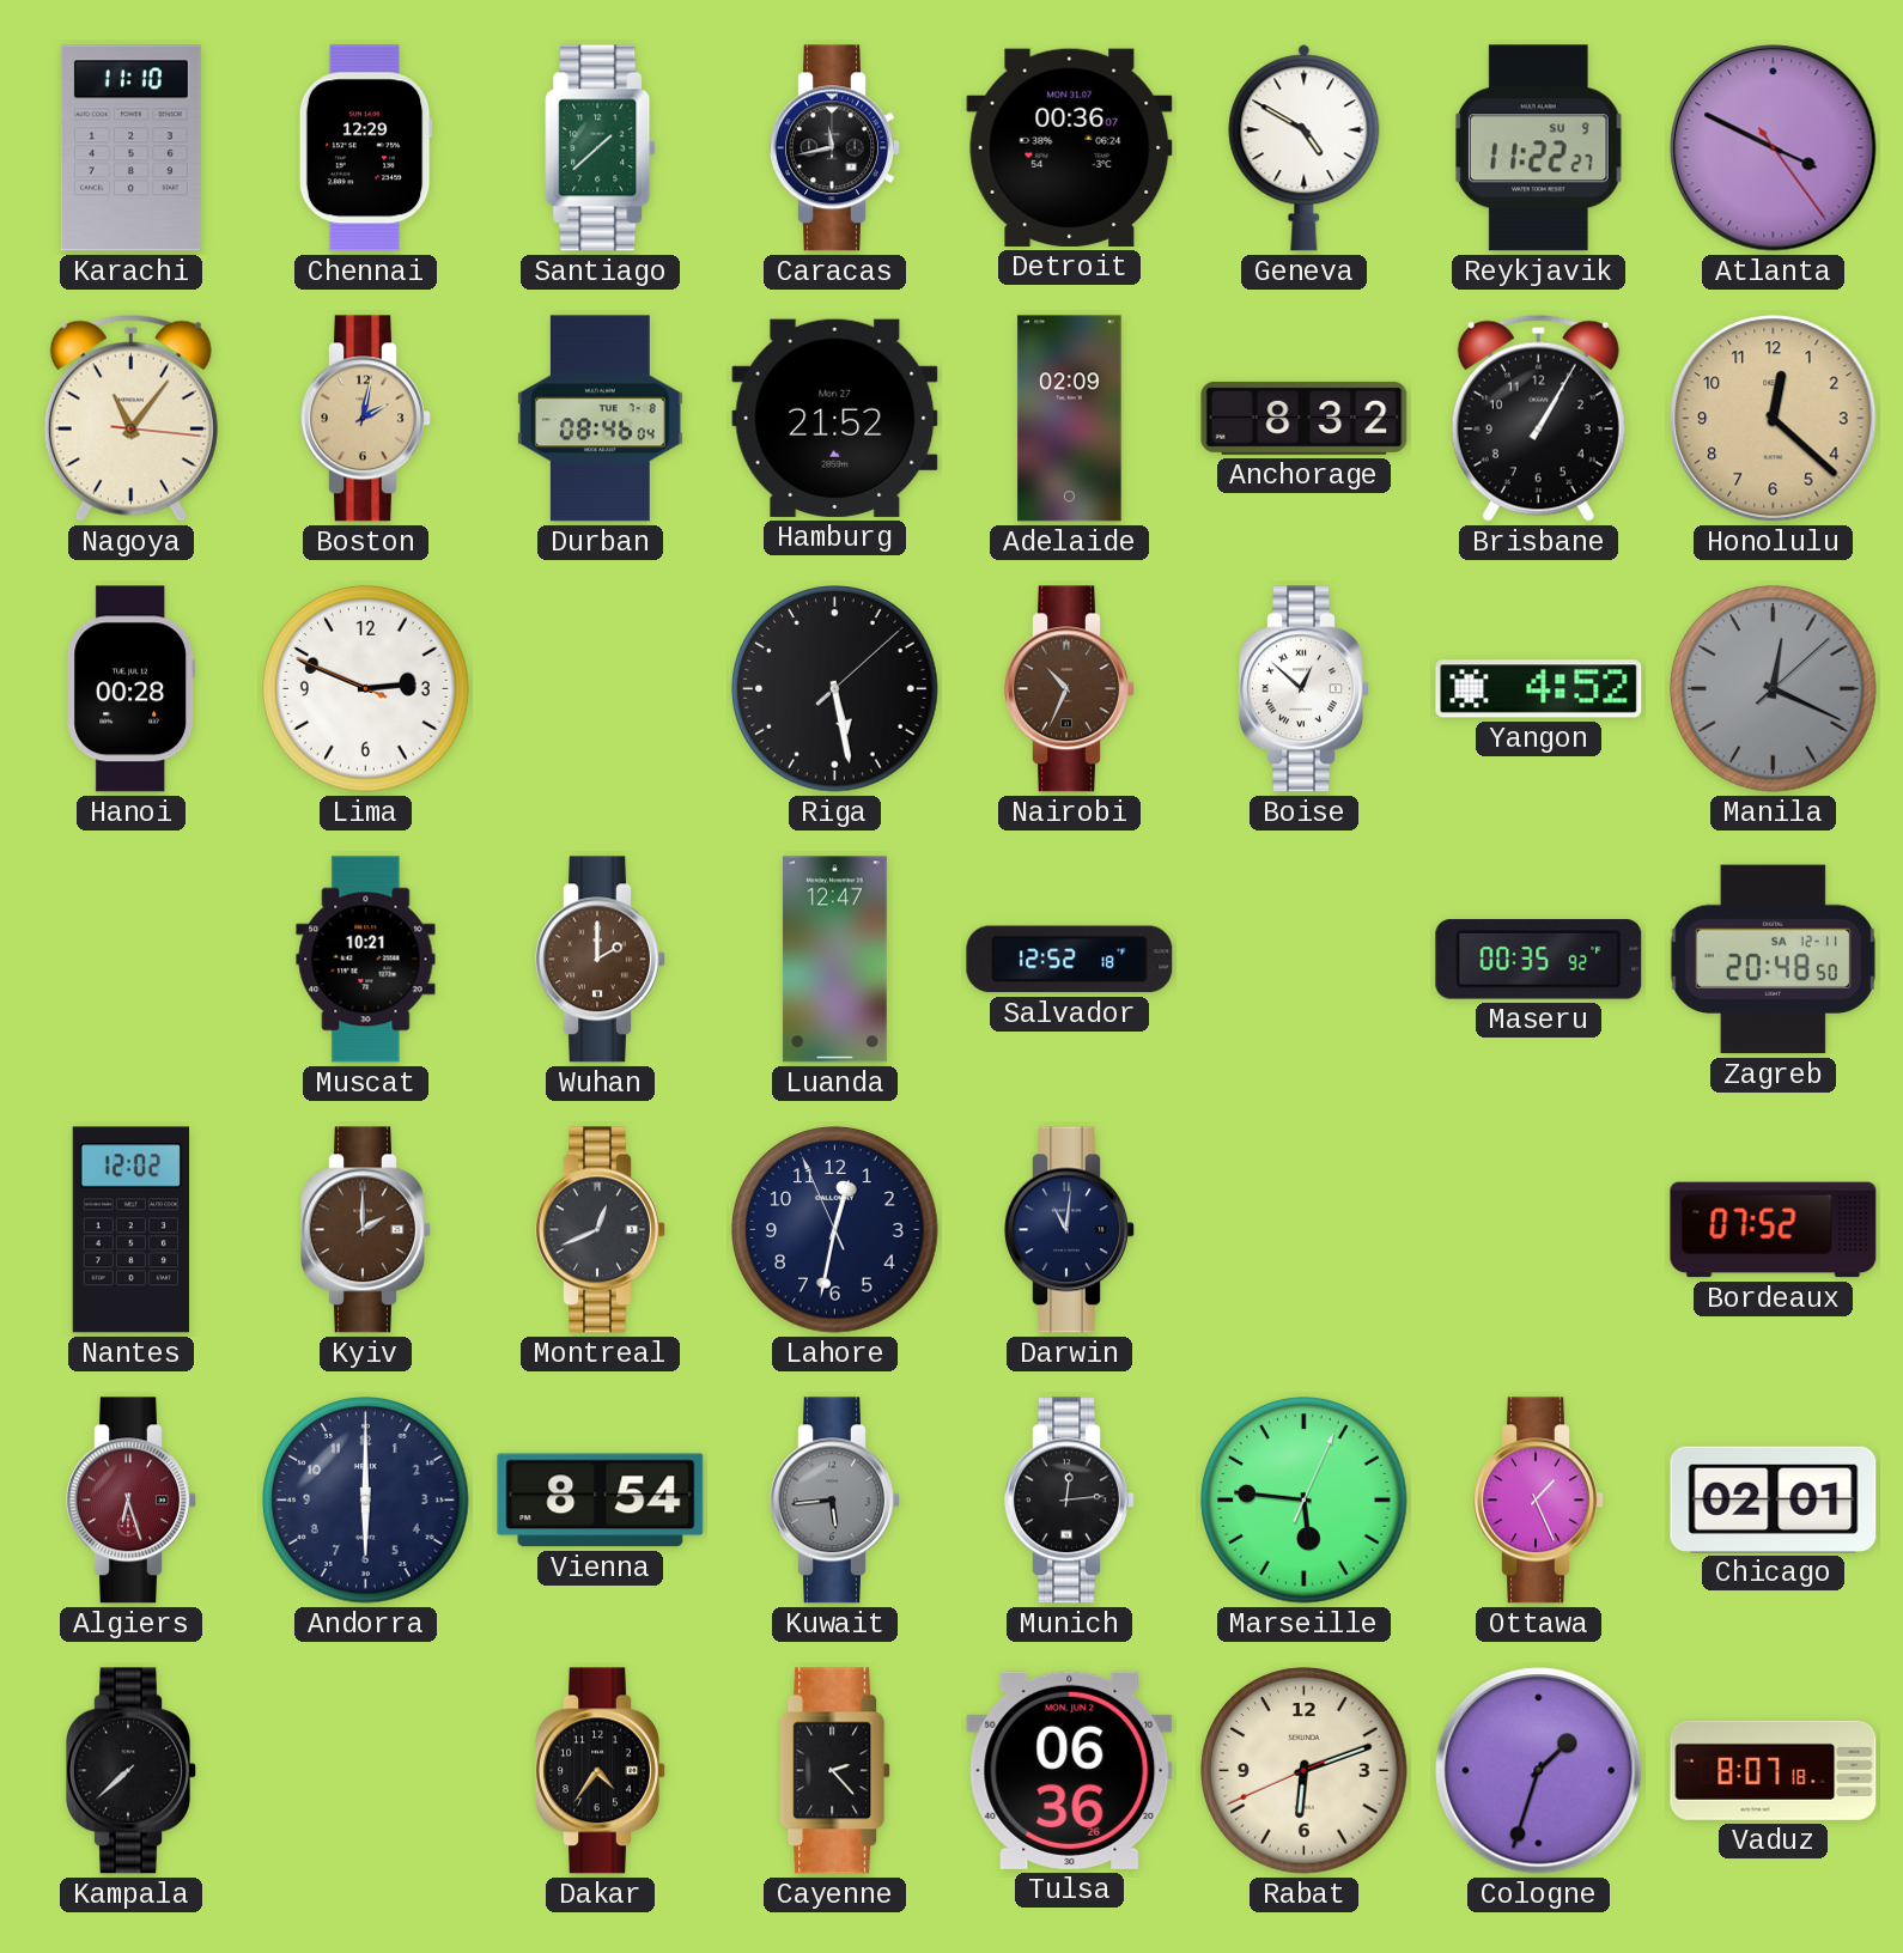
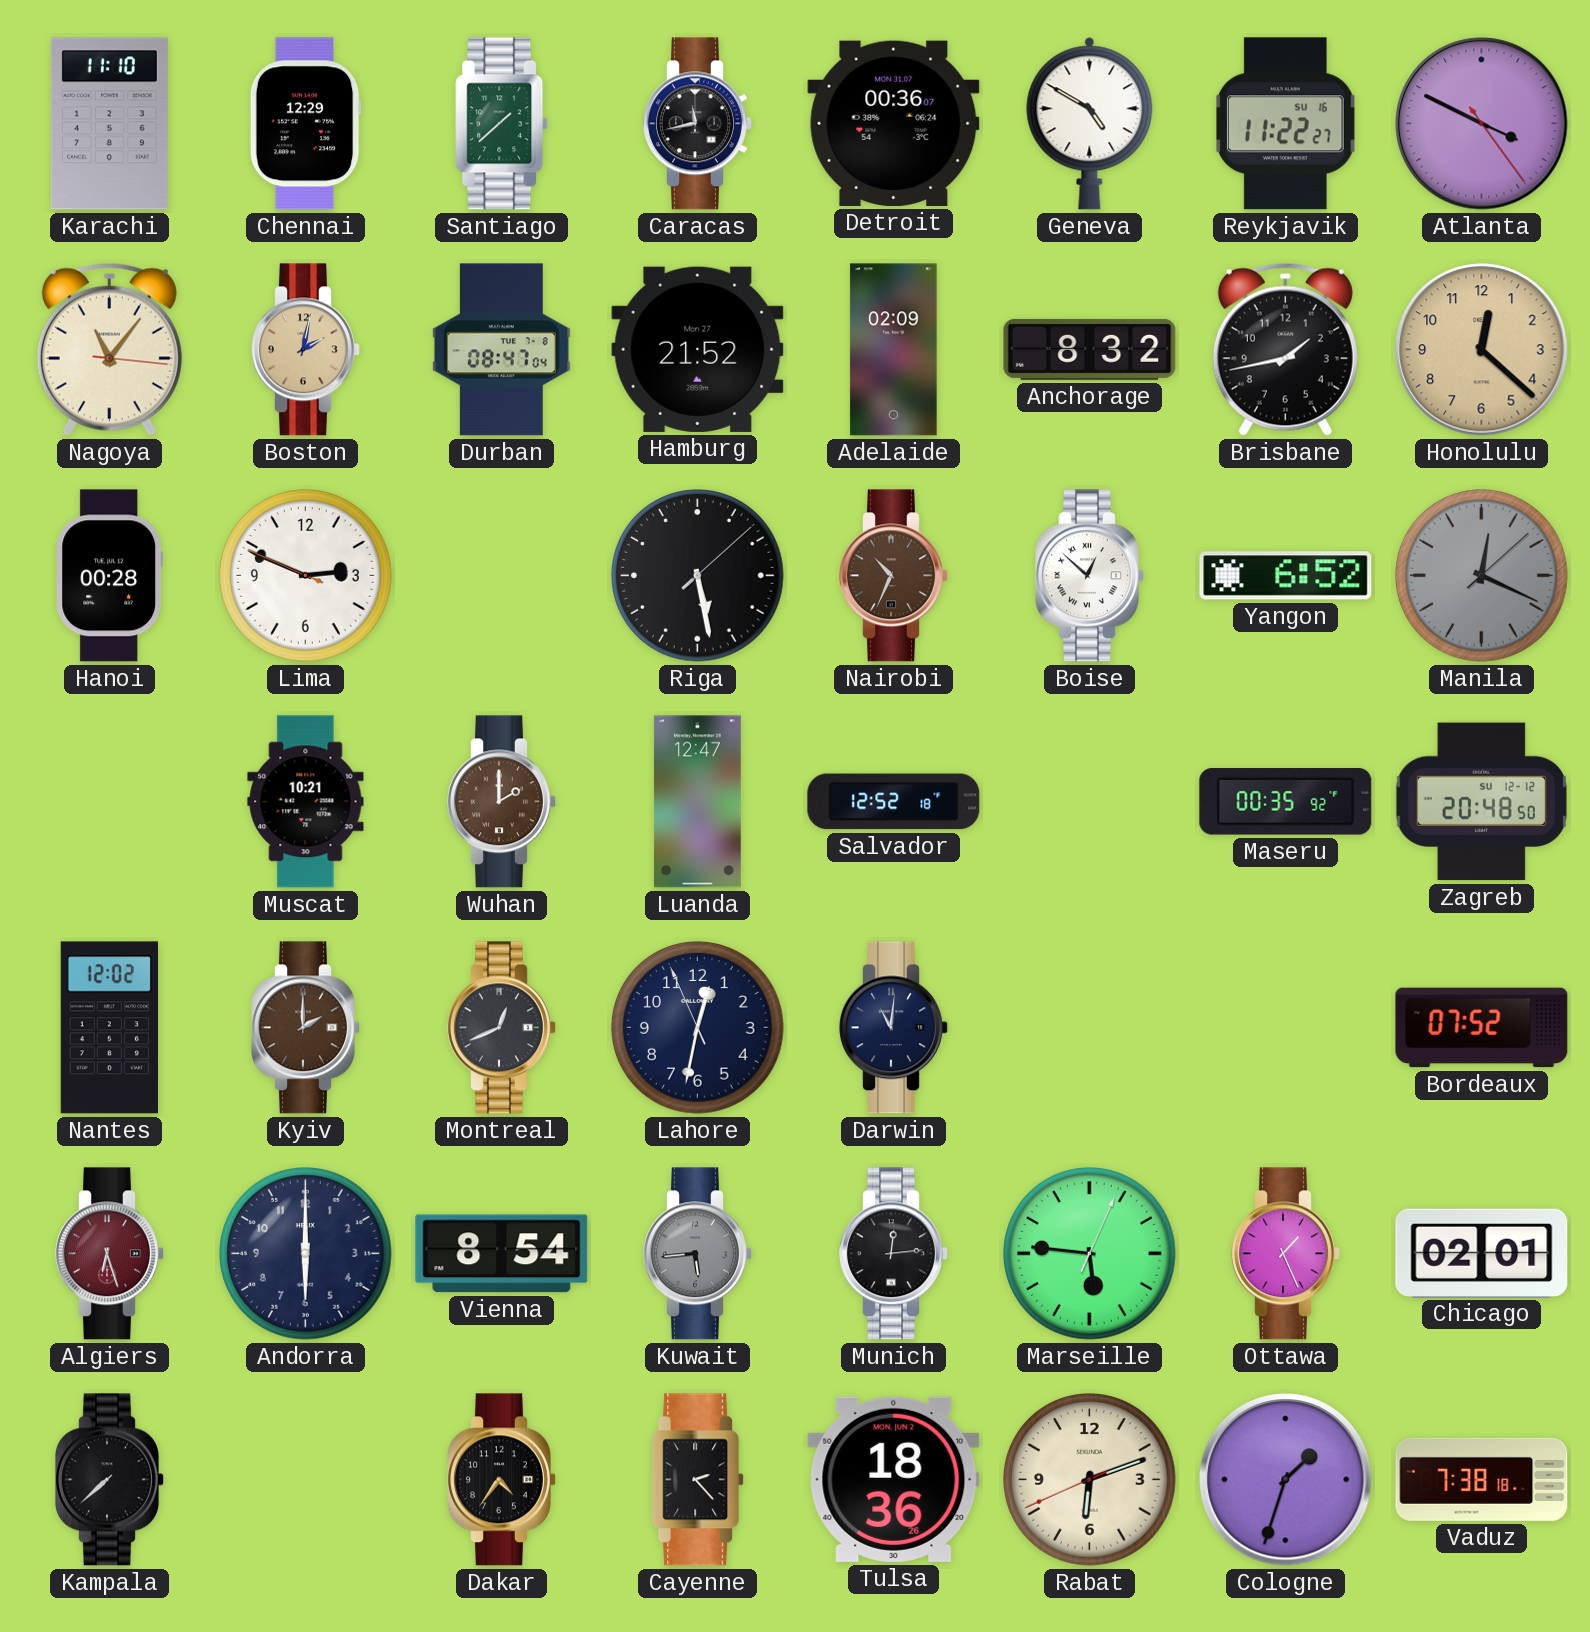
Reykjavik date: SU 9 -> SU 16 (1286, 124)
Durban: 08:46 -> 08:47 (501, 350)
Brisbane: 1:05 -> 1:43 (1285, 349)
Yangon: 4:52 -> 6:52 (1286, 576)
Zagreb date: SA 12-11 -> SU 12-12 (1481, 802)
Tulsa: 06:36 -> 18:36 (894, 1479)
Vaduz: 8:07 -> 7:38 (1482, 1479)
